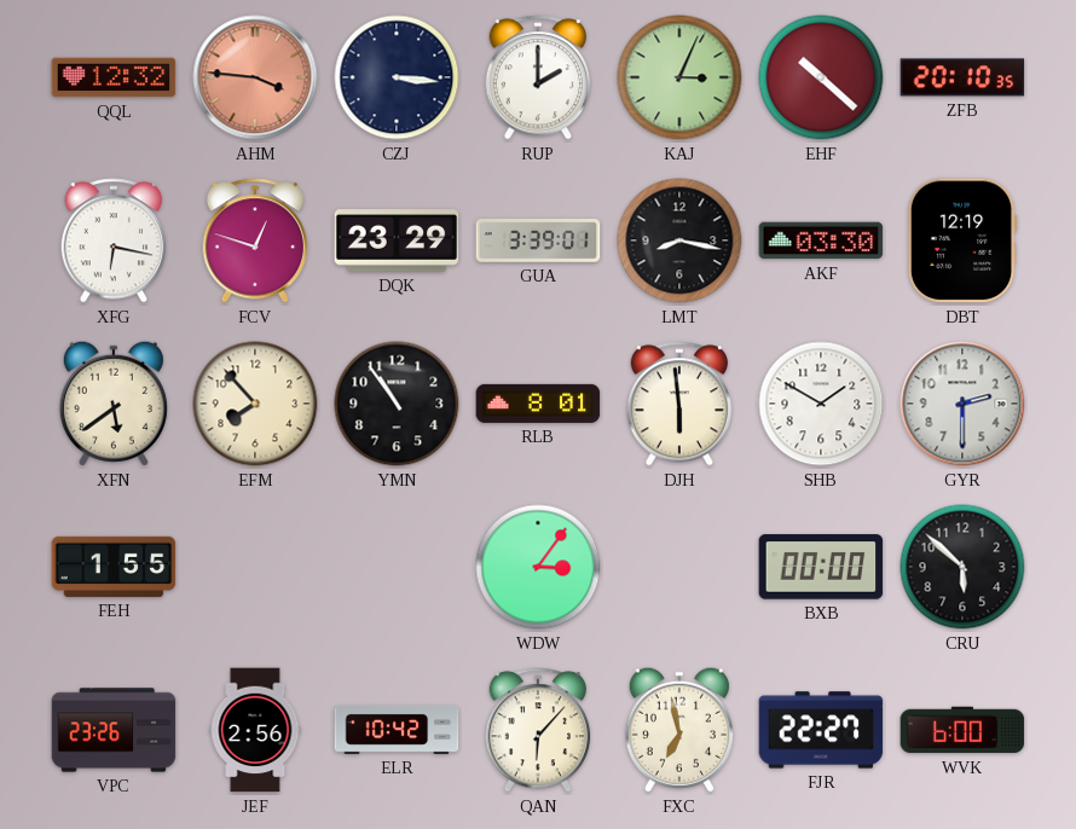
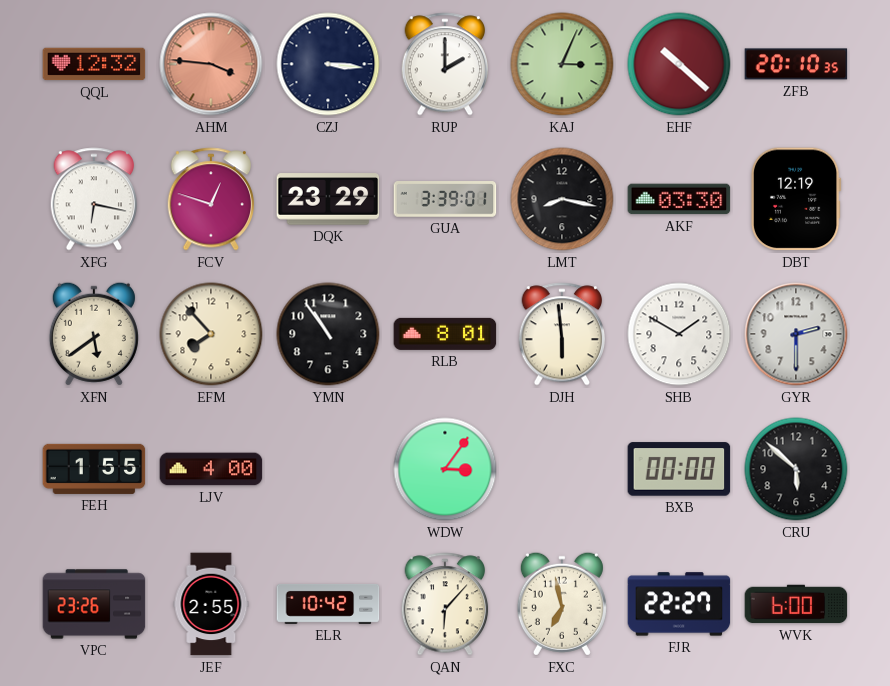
LJV: none -> 4:00 (211, 469)
JEF: 2:56 -> 2:55 (211, 604)
